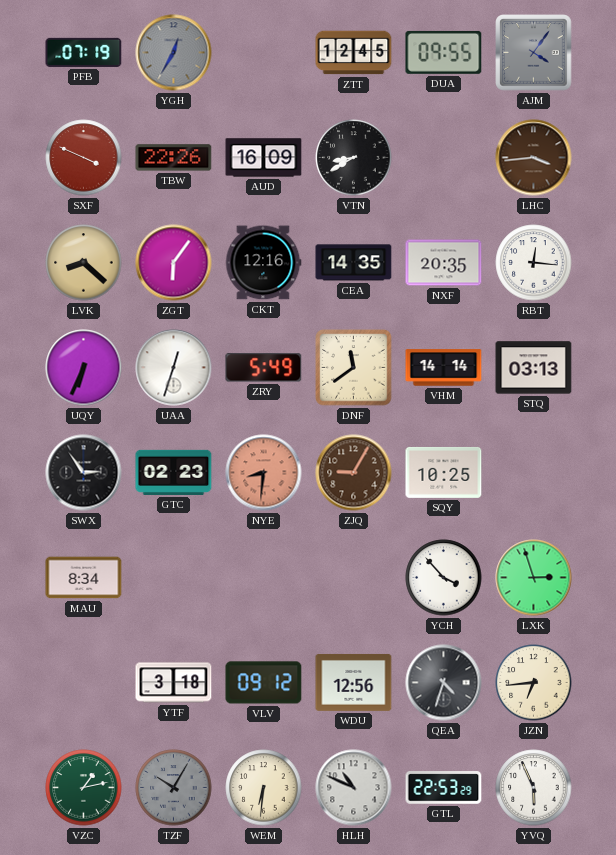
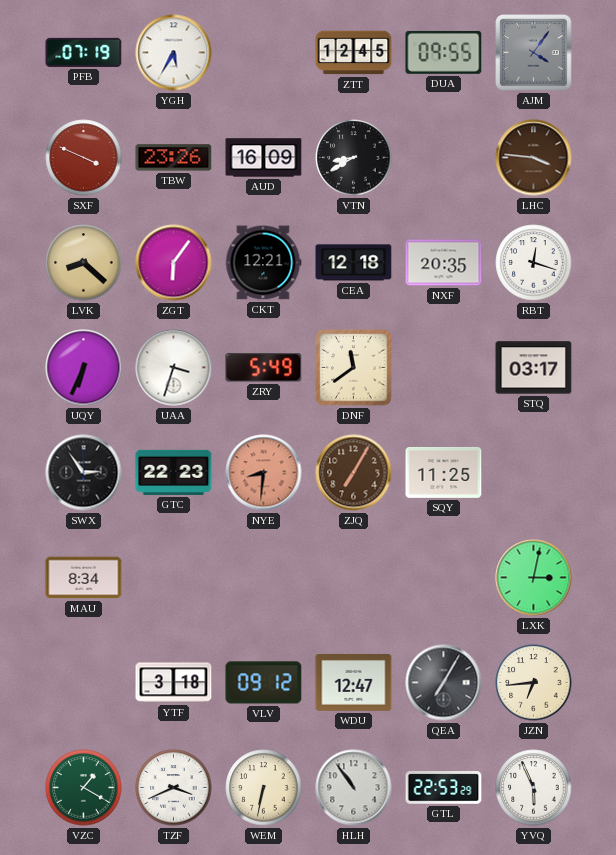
YGH: 12:35 -> 5:35 (174, 53)
YGH dial: grey -> white (174, 53)
TBW: 22:26 -> 23:26 (174, 158)
LHC: 3:44 -> 3:46 (534, 158)
CKT: 12:16 -> 12:21 (263, 263)
CEA: 14:35 -> 12:18 (354, 263)
RBT: 12:16 -> 12:18 (534, 263)
UAA: 12:33 -> 3:33 (174, 368)
VHM: 14:14 -> none (444, 368)
STQ: 03:13 -> 03:17 (534, 368)
GTC: 02:23 -> 22:23 (174, 472)
ZJQ: 9:05 -> 7:05 (354, 473)
SQY: 10:25 -> 11:25 (444, 472)
YCH: 3:53 -> none (444, 578)
LXK: 2:57 -> 3:02 (534, 578)
WDU: 12:56 -> 12:47 (354, 682)
QEA: 4:33 -> 7:05 (444, 683)
VZC: 1:13 -> 1:20 (84, 788)
TZF: 10:05 -> 3:41 (174, 788)
TZF dial: grey -> white (174, 788)
WEM: 6:31 -> 6:32 (264, 788)
HLH: 10:49 -> 10:54 (354, 788)
